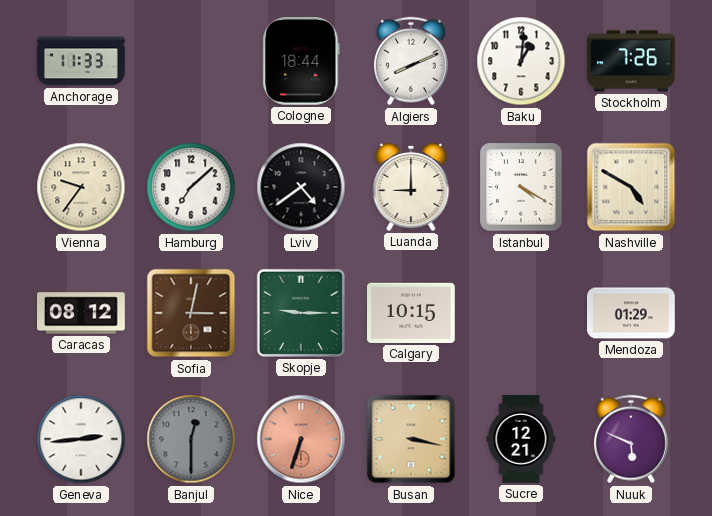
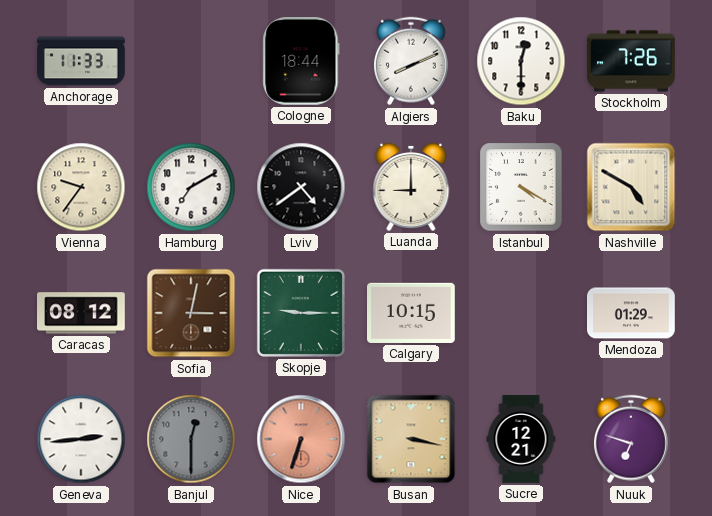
Baku: 1:01 -> 12:30 (521, 61)
Hamburg: 7:08 -> 7:10 (191, 187)
Nuuk: 5:49 -> 6:48 (631, 439)
